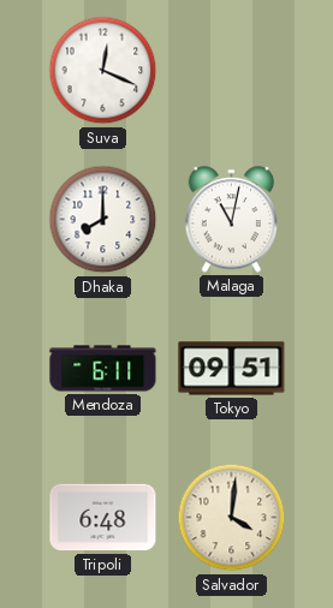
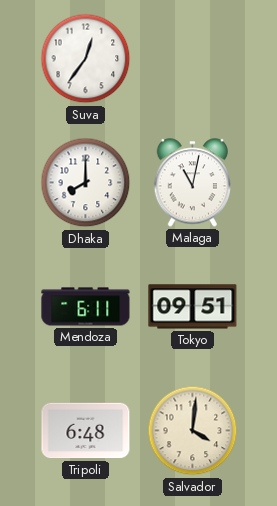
Suva: 12:19 -> 12:36 (86, 59)
